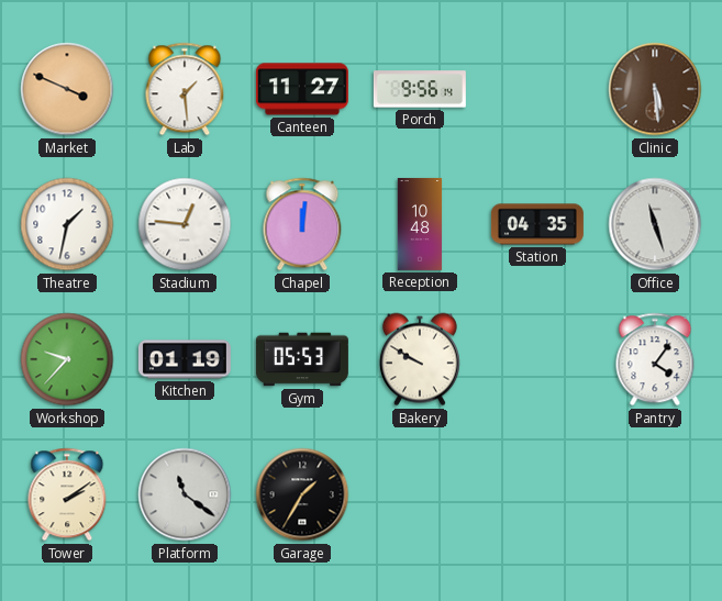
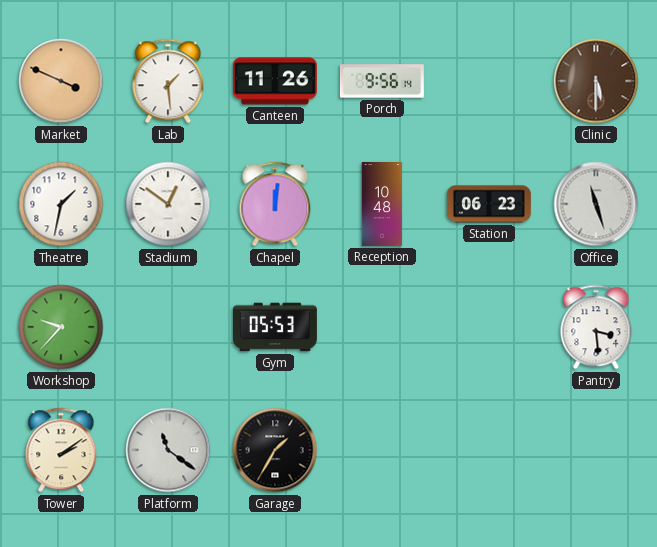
Canteen: 11:27 -> 11:26 (275, 81)
Clinic: 5:29 -> 5:30 (596, 81)
Stadium: 12:46 -> 12:51 (168, 204)
Station: 04:35 -> 06:23 (489, 204)
Kitchen: 01:19 -> none (185, 359)
Bakery: 9:50 -> none (420, 359)
Pantry: 4:06 -> 3:29 (596, 327)
